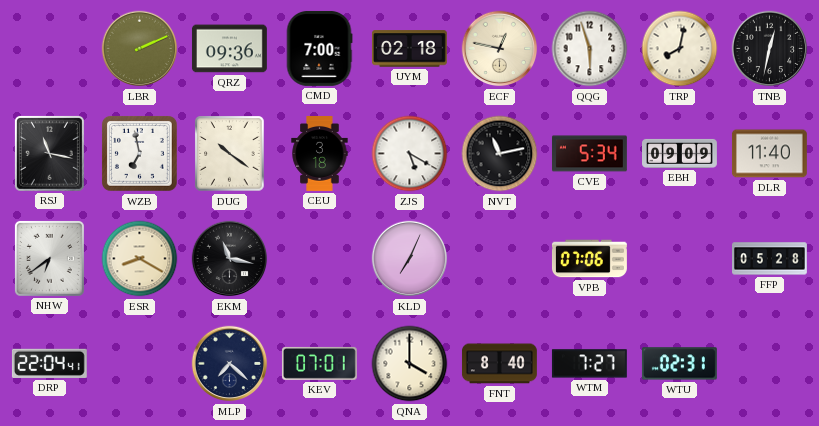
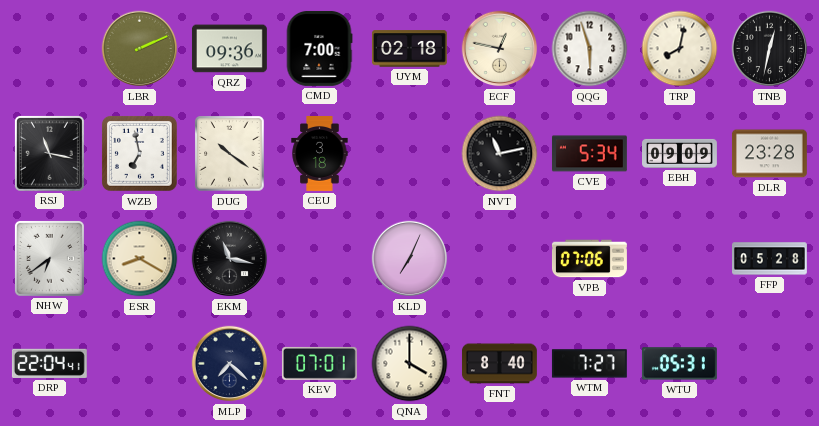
ZJS: 5:20 -> none (410, 154)
DLR: 11:40 -> 23:28 (769, 154)
WTU: 02:31 -> 05:31 (679, 364)
